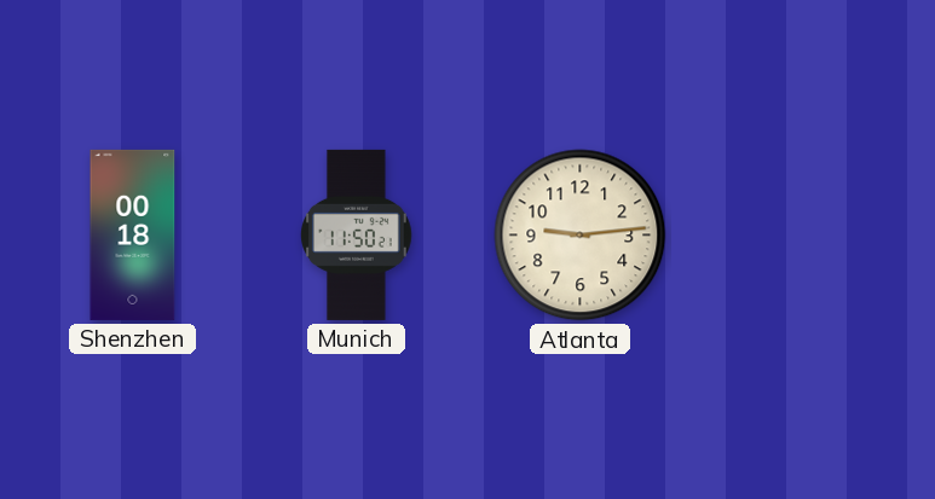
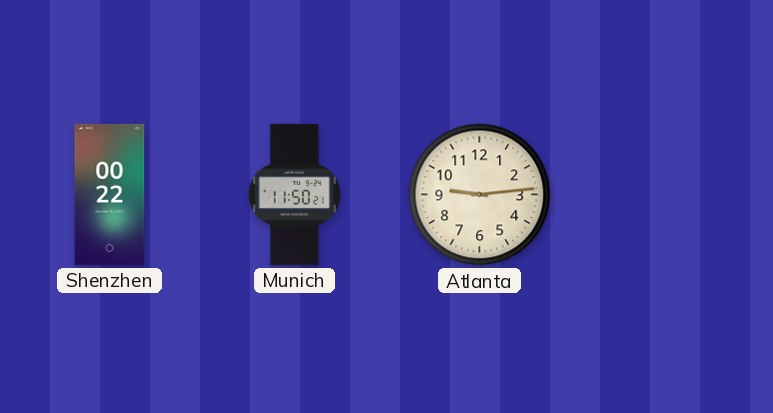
Shenzhen: 00:18 -> 00:22 (110, 194)
